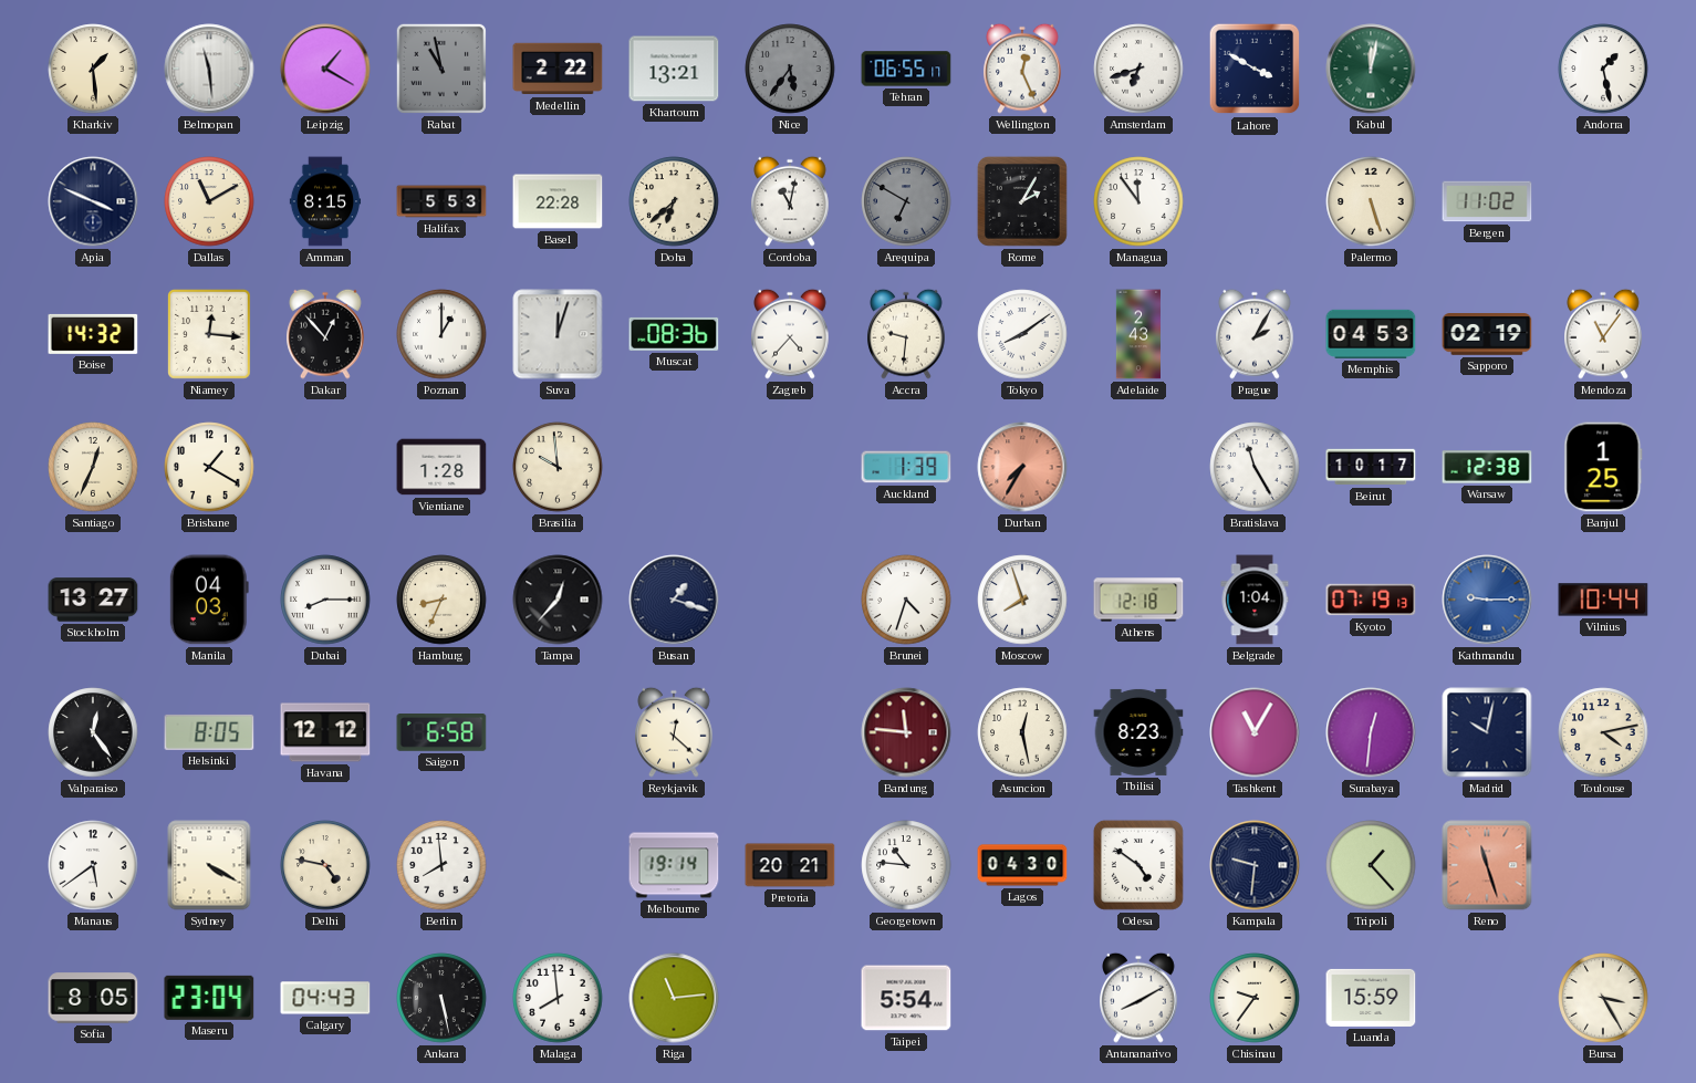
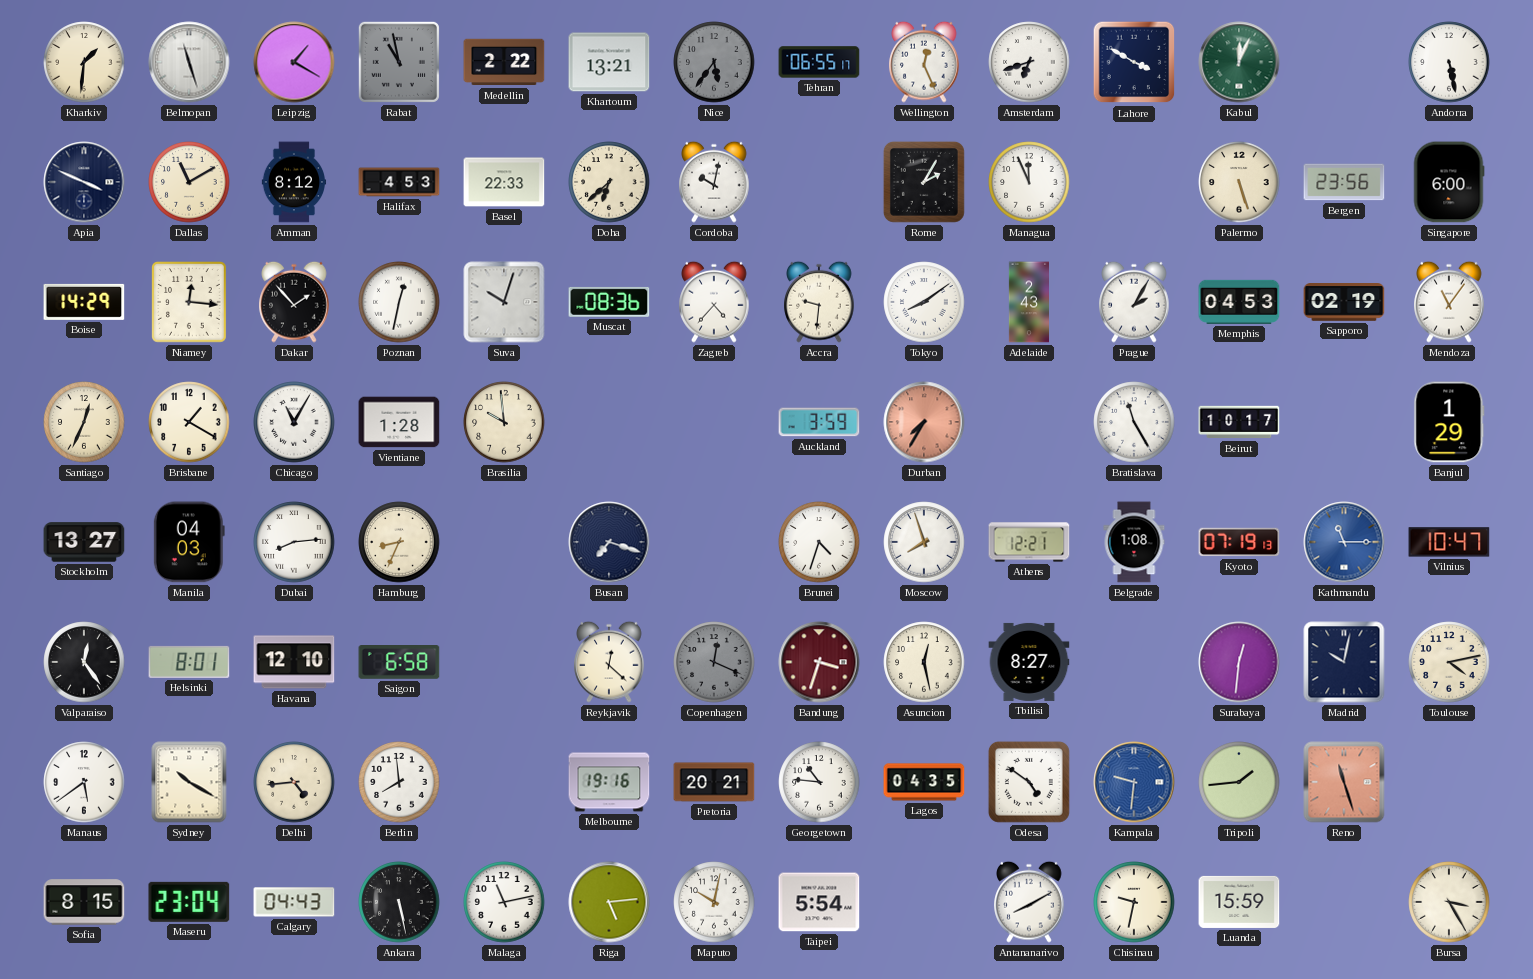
Kharkiv: 1:29 -> 1:31 (84, 62)
Belmopan: 11:29 -> 11:27 (189, 62)
Kabul: 12:02 -> 12:04 (1239, 62)
Andorra: 1:28 -> 5:28 (1449, 62)
Amman: 8:15 -> 8:12 (294, 182)
Halifax: 5:53 -> 4:53 (399, 182)
Basel: 22:28 -> 22:33 (504, 182)
Cordoba: 11:02 -> 10:02 (714, 182)
Arequipa: 6:50 -> none (906, 201)
Managua: 11:54 -> 11:56 (1029, 182)
Bergen: 11:02 -> 23:56 (1344, 182)
Singapore: none -> 6:00 (1449, 182)
Boise: 14:32 -> 14:29 (84, 302)
Dakar: 12:53 -> 1:53 (294, 302)
Poznan: 1:00 -> 12:32 (399, 302)
Suva: 12:03 -> 10:03 (504, 302)
Chicago: none -> 11:05 (294, 422)
Auckland: 1:39 -> 3:59 (819, 422)
Warsaw: 12:38 -> none (1487, 467)
Banjul: 1:25 -> 1:29 (1449, 422)
Dubai: 8:15 -> 8:14 (294, 542)
Tampa: 12:37 -> none (558, 600)
Busan: 1:18 -> 7:18 (609, 542)
Athens: 12:18 -> 12:21 (1029, 542)
Belgrade: 1:04 -> 1:08 (1134, 542)
Kathmandu: 9:15 -> 11:15 (1344, 542)
Vilnius: 10:44 -> 10:47 (1449, 542)
Helsinki: 8:05 -> 8:01 (189, 662)
Havana: 12:12 -> 12:10 (294, 662)
Copenhagen: none -> 12:19 (714, 662)
Bandung: 11:46 -> 3:33 (819, 662)
Tbilisi: 8:23 -> 8:27 (1029, 662)
Tashkent: 11:05 -> none (1255, 732)
Sydney: 4:20 -> 10:20 (189, 782)
Delhi: 4:47 -> 4:44 (294, 782)
Melbourne: 19:14 -> 19:16 (609, 782)
Lagos: 04:30 -> 04:35 (924, 782)
Kampala dial: navy -> blue (1134, 782)
Tripoli: 1:23 -> 1:44 (1239, 782)
Sofia: 8:05 -> 8:15 (84, 902)
Malaga: 7:59 -> 11:13 (504, 902)
Riga: 11:14 -> 5:14 (609, 902)
Maputo: none -> 10:02 (714, 902)
Chisinau: 9:36 -> 9:32 (1134, 902)
